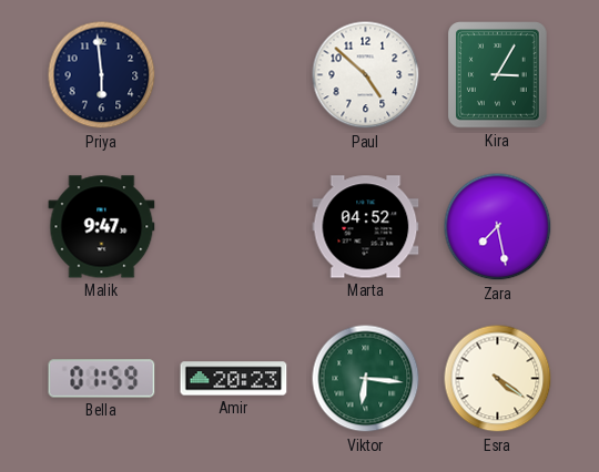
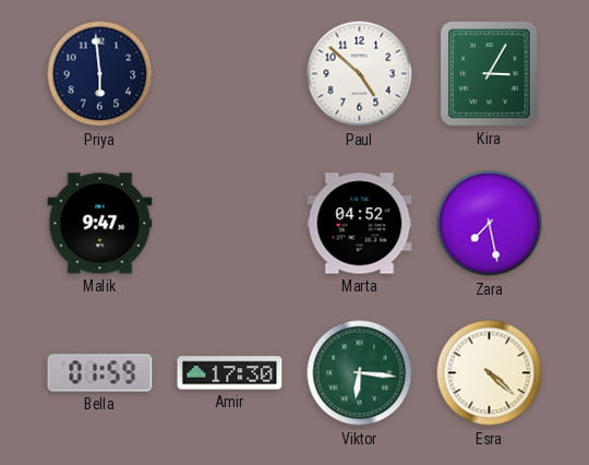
Amir: 20:23 -> 17:30 (230, 373)
Esra: 4:21 -> 4:22 (490, 373)
